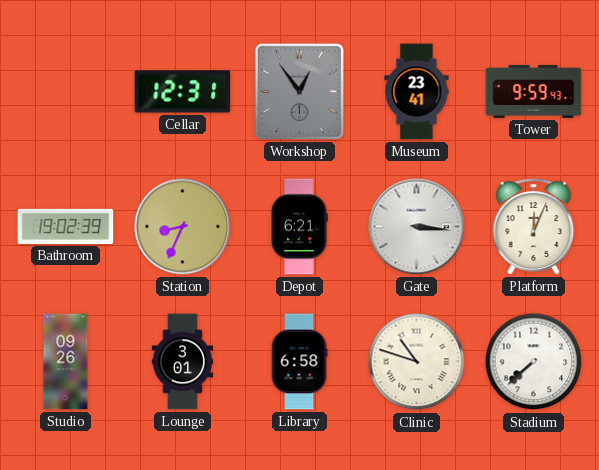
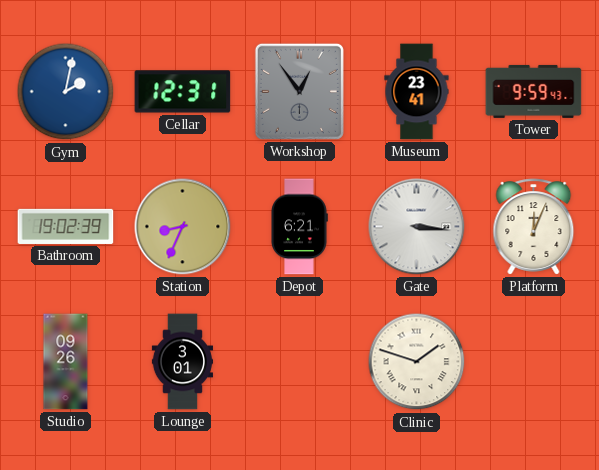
Gym: none -> 2:02 (66, 92)
Library: 6:58 -> none (299, 362)
Clinic: 10:48 -> 1:48 (417, 362)
Stadium: 7:38 -> none (534, 362)
